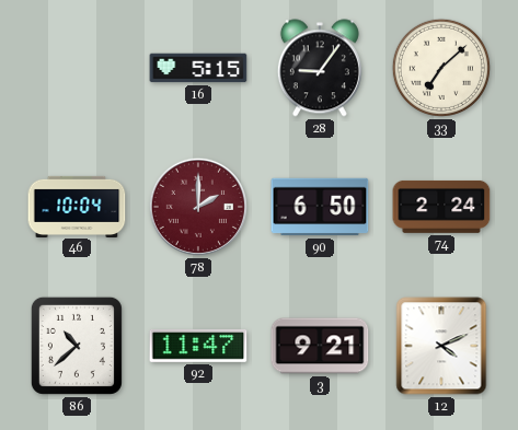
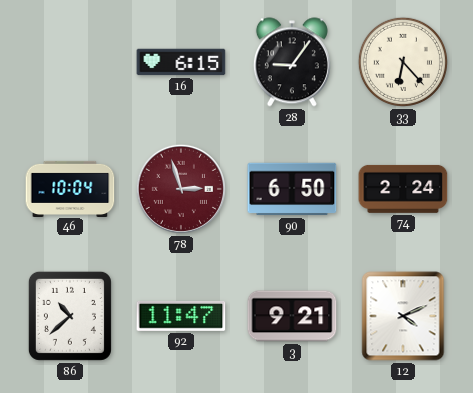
16: 5:15 -> 6:15 (181, 62)
33: 7:08 -> 6:23 (403, 62)
78: 2:00 -> 2:57 (181, 189)
